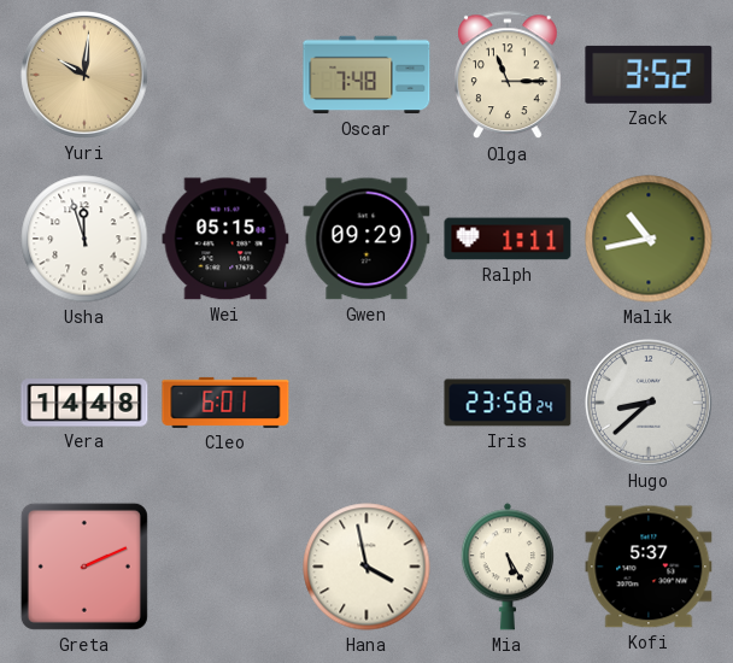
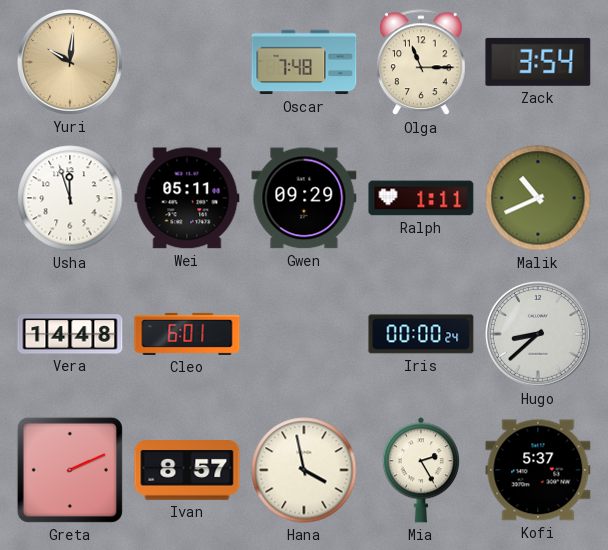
Zack: 3:52 -> 3:54 (538, 62)
Wei: 05:15 -> 05:11 (187, 198)
Malik: 10:43 -> 10:41 (538, 198)
Iris: 23:58 -> 00:00 (421, 334)
Ivan: none -> 8:57 (187, 470)
Mia: 5:25 -> 2:25 (421, 470)
